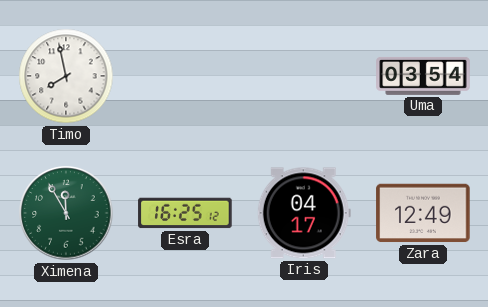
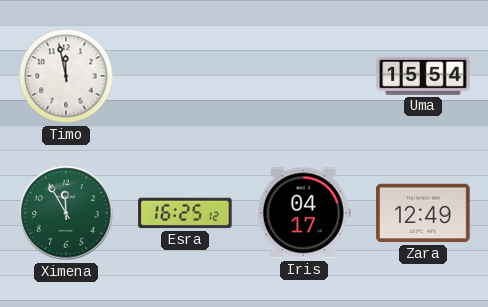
Timo: 7:58 -> 11:58 (66, 76)
Uma: 03:54 -> 15:54 (423, 76)
